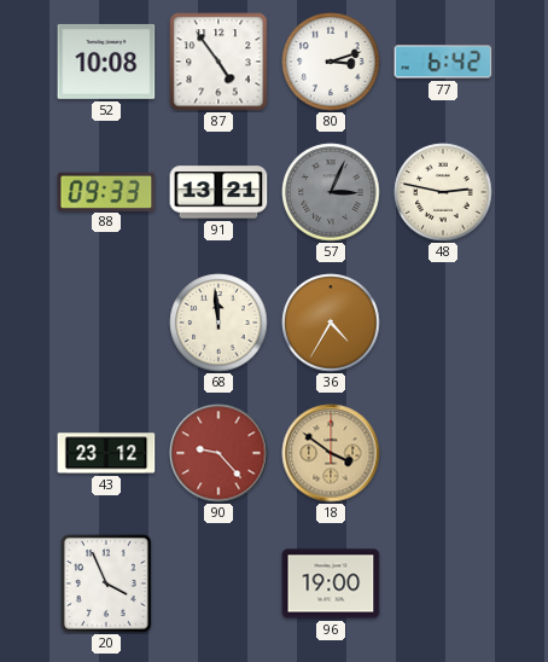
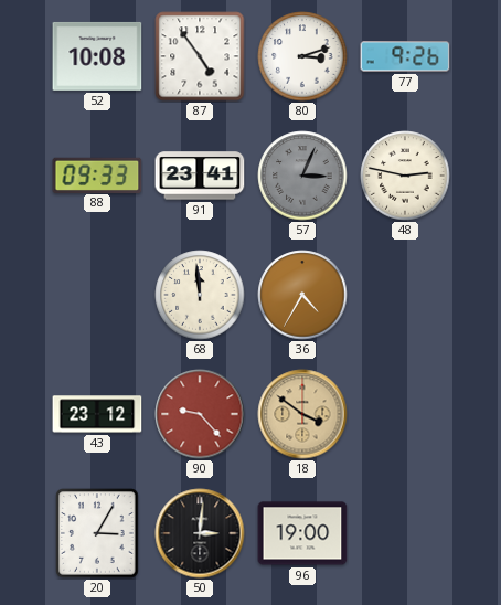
77: 6:42 -> 9:26 (405, 56)
91: 13:21 -> 23:41 (200, 176)
20: 3:56 -> 3:05 (97, 533)
50: none -> 3:01 (200, 533)
